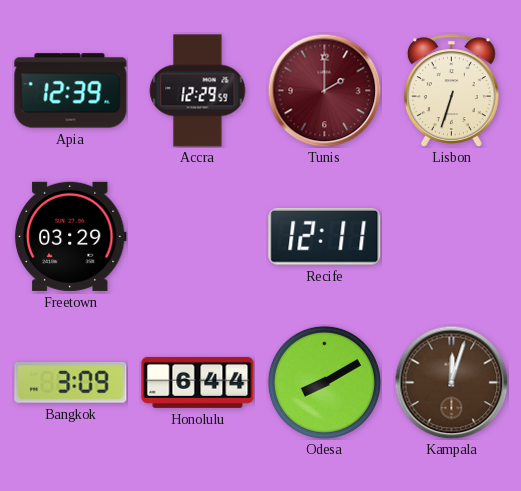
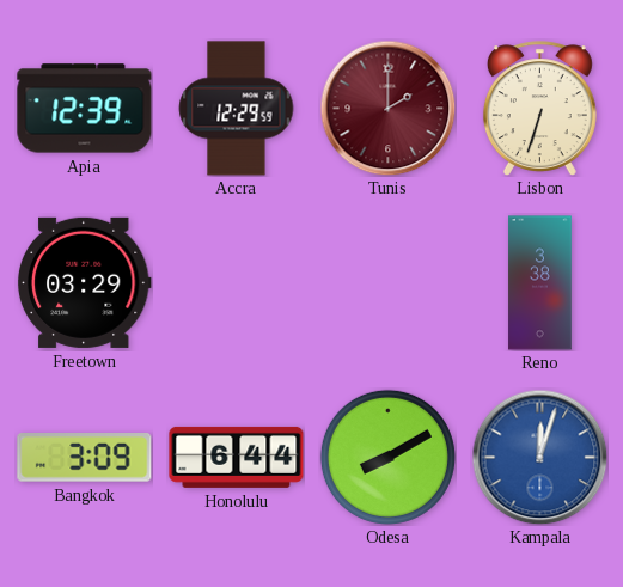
Recife: 12:11 -> none (325, 236)
Reno: none -> 3:38 (540, 283)
Kampala dial: brown -> blue (539, 457)
